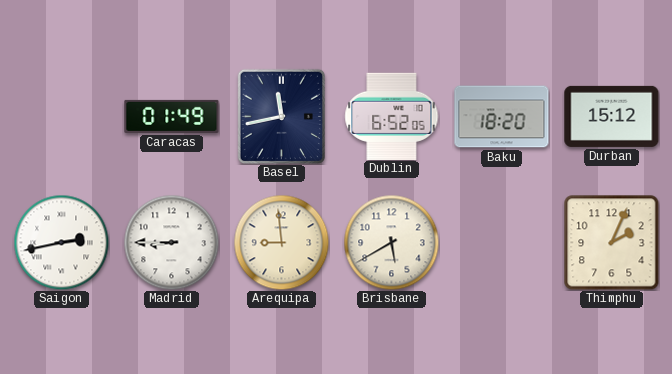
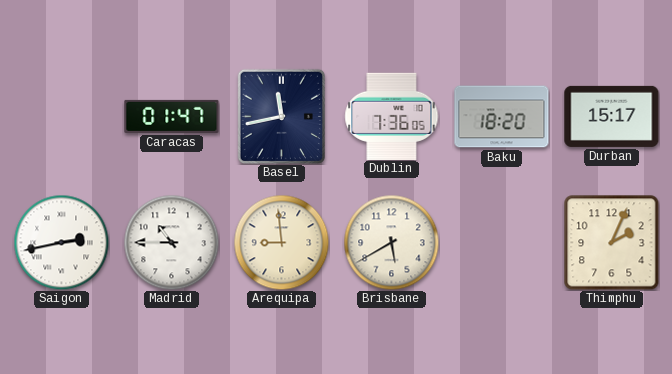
Caracas: 01:49 -> 01:47 (172, 116)
Dublin: 6:52 -> 7:36 (392, 116)
Durban: 15:12 -> 15:17 (612, 116)
Madrid: 8:45 -> 10:45 (171, 242)
